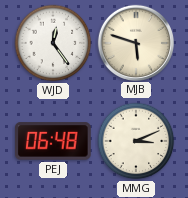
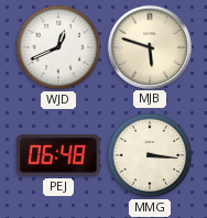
WJD: 12:24 -> 12:41 (58, 47)
MMG: 3:11 -> 3:16 (150, 155)
